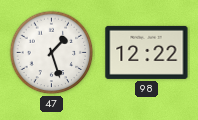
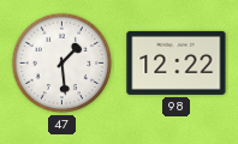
47: 1:27 -> 1:29 (63, 64)
